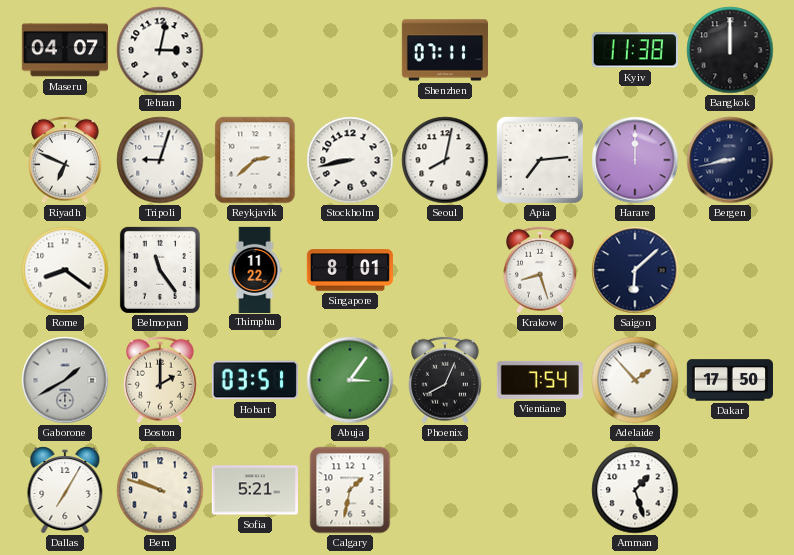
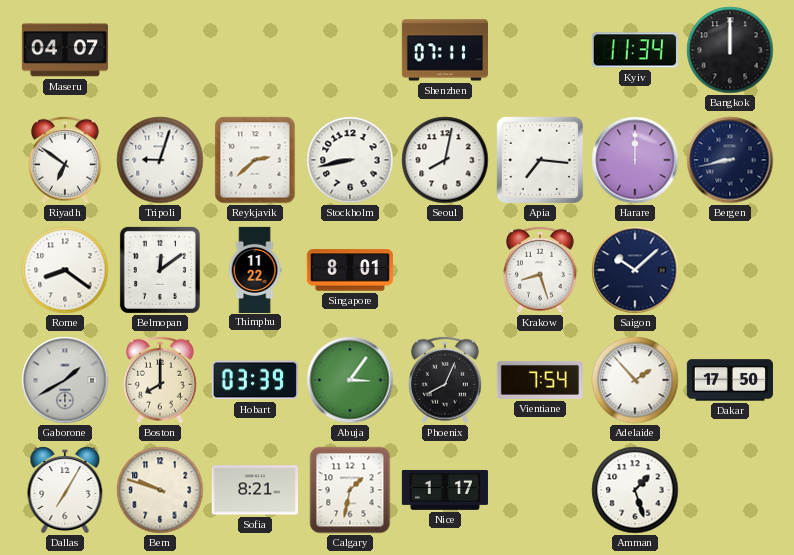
Tehran: 3:02 -> none (160, 50)
Kyiv: 11:38 -> 11:34 (635, 50)
Riyadh: 6:49 -> 6:51 (66, 160)
Apia: 7:14 -> 7:16 (540, 160)
Belmopan: 11:24 -> 12:09 (160, 270)
Saigon: 6:08 -> 10:08 (635, 270)
Boston: 2:00 -> 8:00 (161, 380)
Hobart: 03:51 -> 03:39 (255, 380)
Sofia: 5:21 -> 8:21 (255, 490)
Nice: none -> 1:17 (445, 490)
